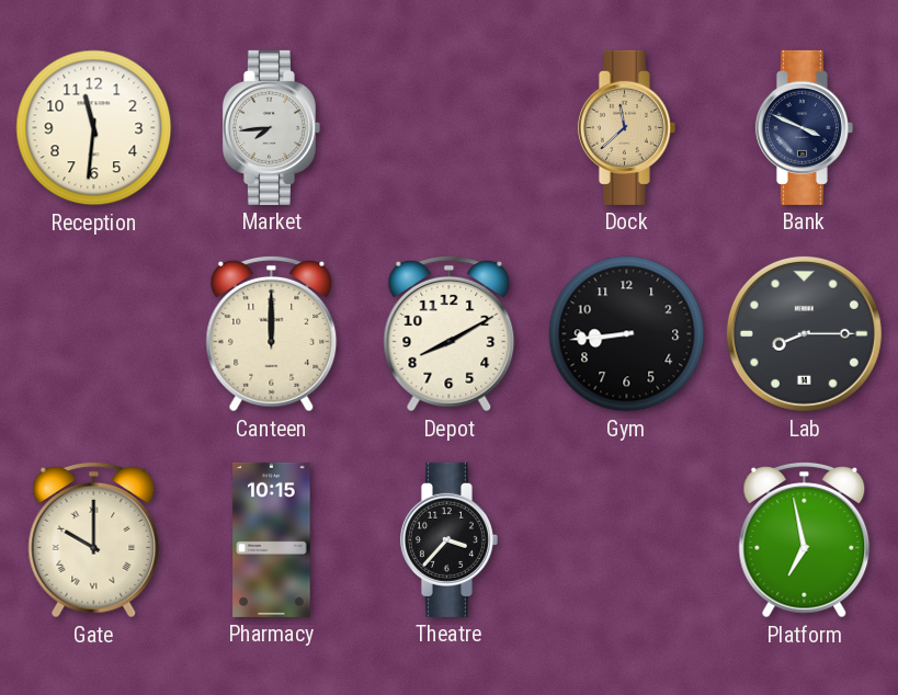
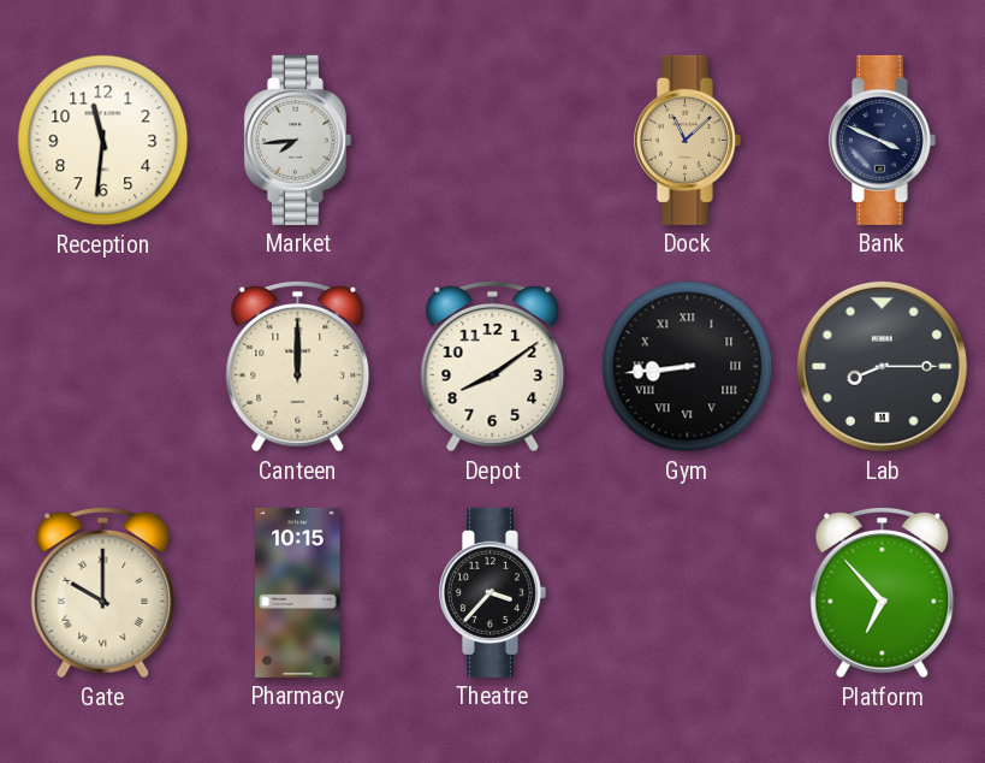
Dock: 11:38 -> 11:08 (687, 140)
Depot: 8:10 -> 8:09 (493, 366)
Gym numerals: Arabic -> Roman (688, 367)
Platform: 6:58 -> 6:53 (883, 592)
